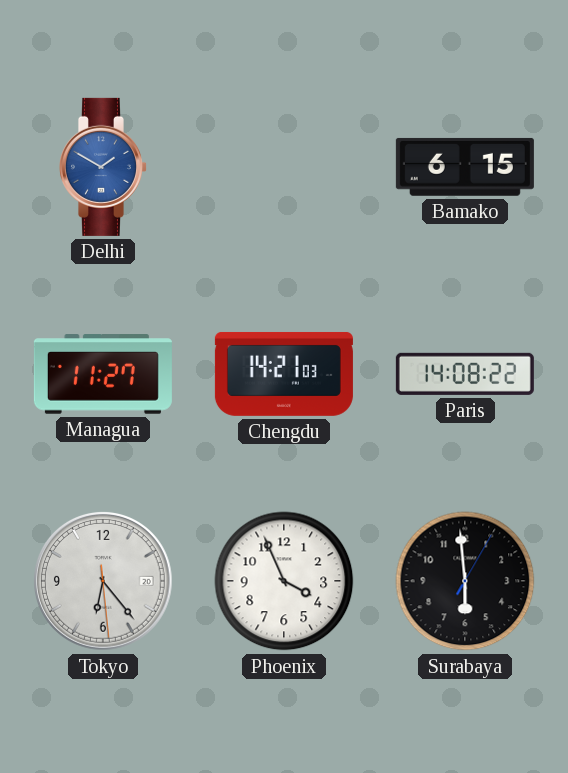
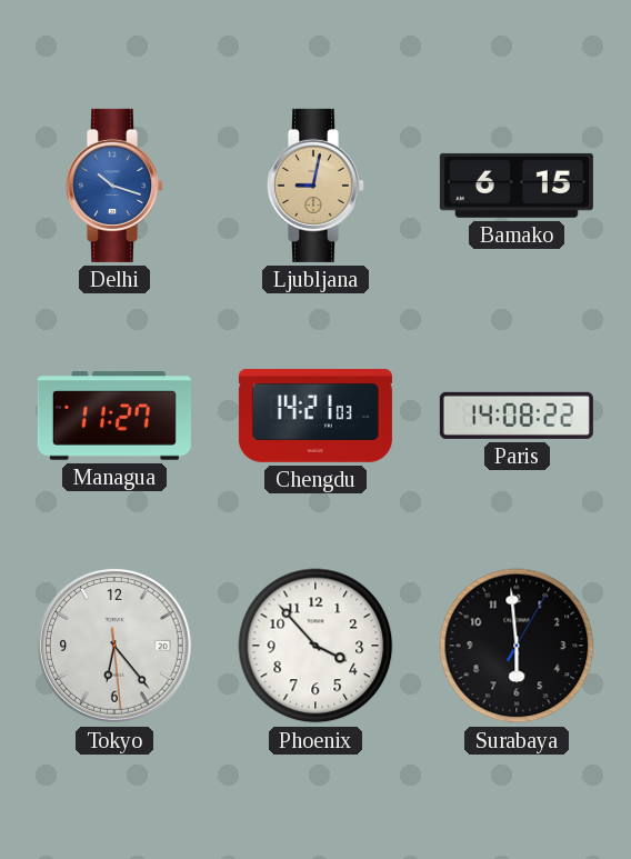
Delhi: 1:50 -> 10:18 (113, 186)
Ljubljana: none -> 9:02 (314, 186)
Phoenix: 3:56 -> 3:53 (315, 646)
